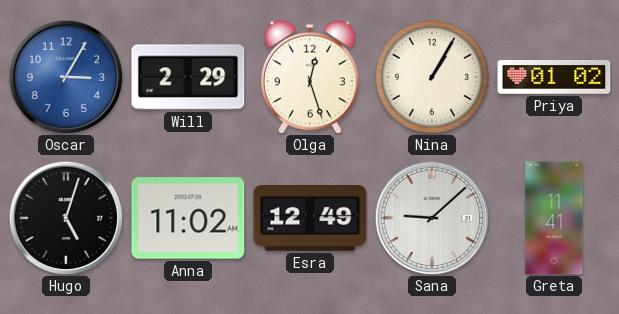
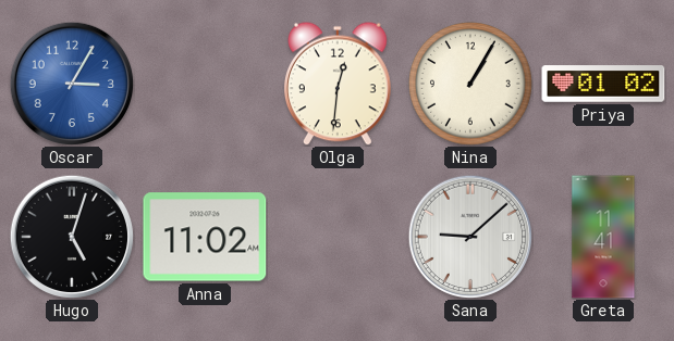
Will: 2:29 -> none (188, 77)
Olga: 12:27 -> 12:31 (338, 84)
Esra: 12:49 -> none (310, 219)
